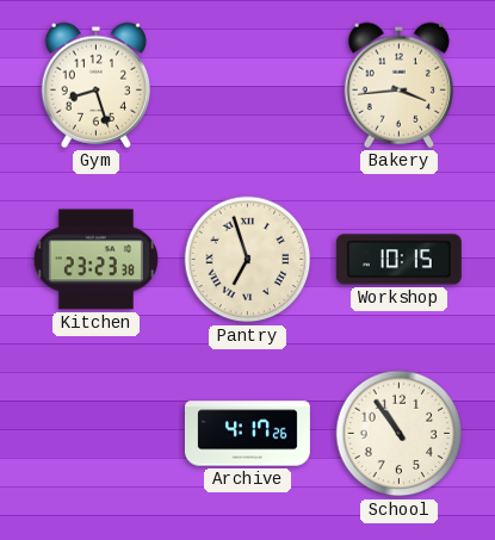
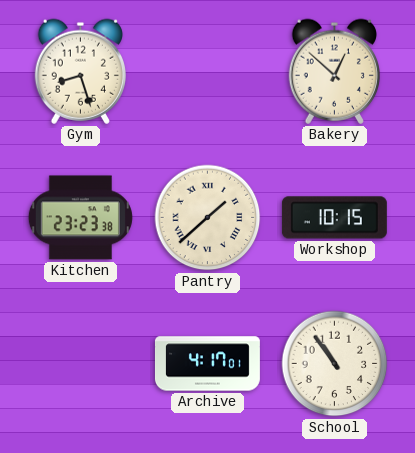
Bakery: 3:44 -> 12:52 (334, 71)
Pantry: 6:57 -> 1:38 (208, 218)
Archive: 4:17:26 -> 4:17:01 (207, 364)
